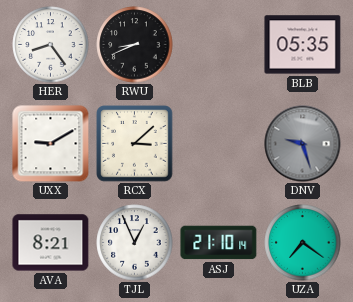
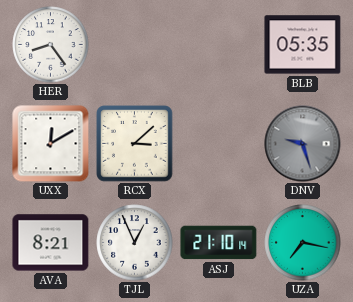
RWU: 8:41 -> none (135, 45)
UXX: 9:10 -> 12:10 (51, 144)
UZA: 7:21 -> 7:17 (303, 243)
